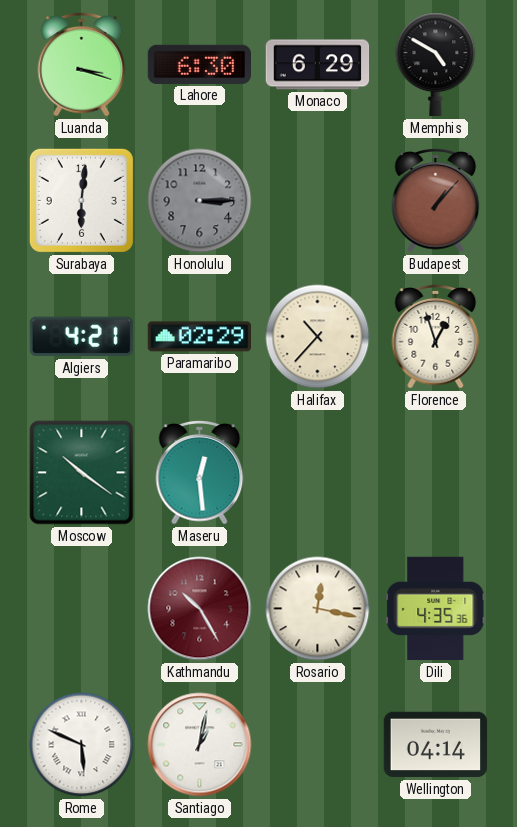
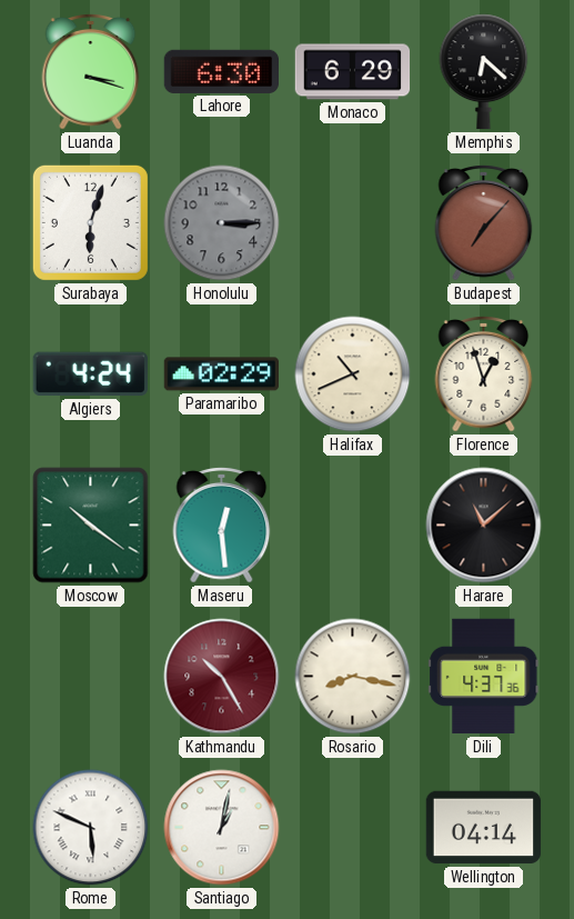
Memphis: 4:50 -> 6:22 (484, 72)
Surabaya: 6:01 -> 6:03 (90, 222)
Budapest: 1:07 -> 7:07 (484, 223)
Algiers: 4:21 -> 4:24 (90, 374)
Halifax: 10:37 -> 10:41 (353, 374)
Harare: none -> 11:08 (484, 526)
Rosario: 12:17 -> 8:17 (353, 677)
Dili: 4:35 -> 4:37 (484, 677)
